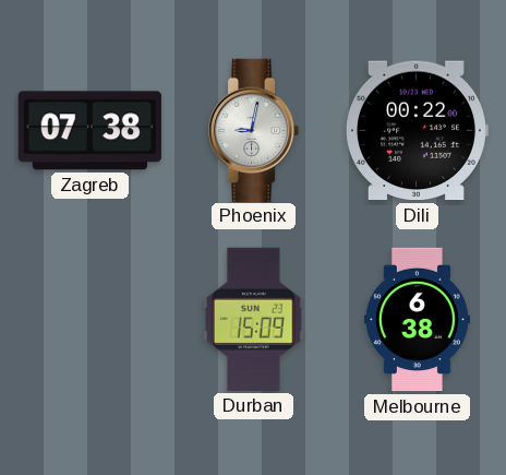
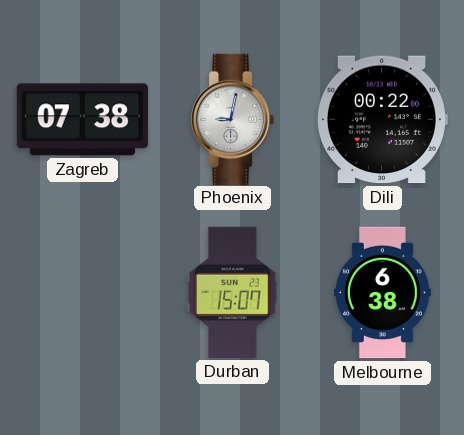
Durban: 15:09 -> 15:07 (232, 292)
